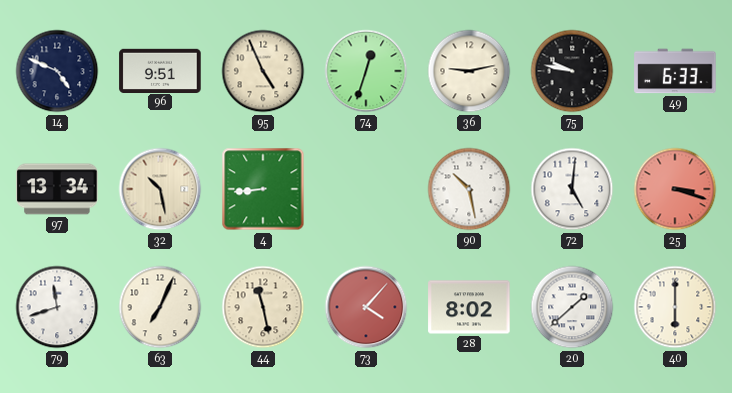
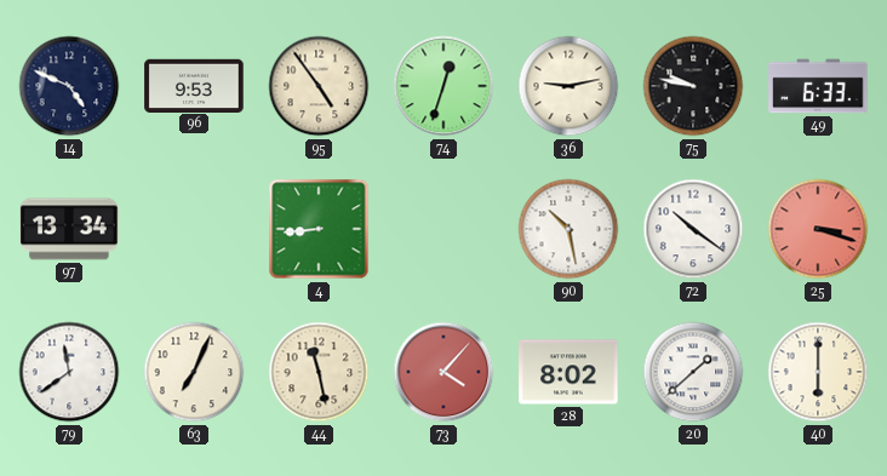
96: 9:51 -> 9:53 (194, 85)
95: 4:56 -> 4:54 (319, 86)
32: 10:28 -> none (160, 189)
72: 5:01 -> 10:21 (693, 229)
79: 11:42 -> 11:39 (69, 372)
